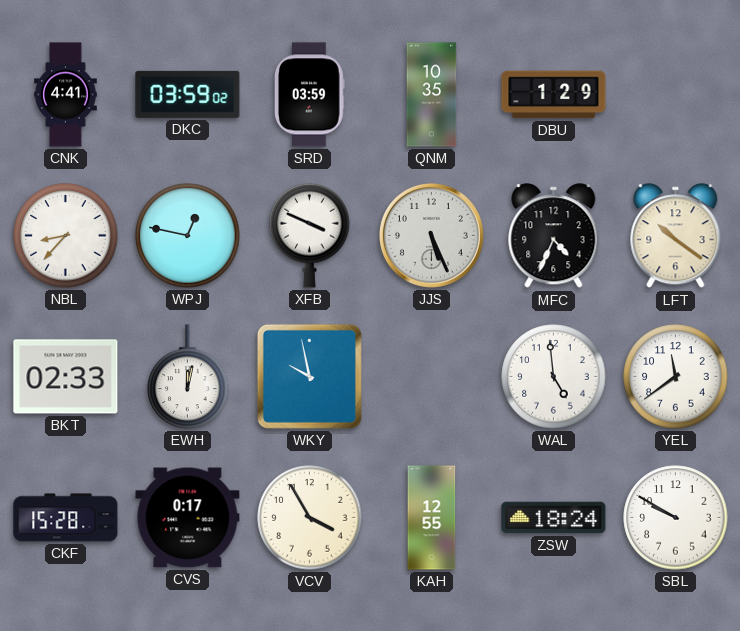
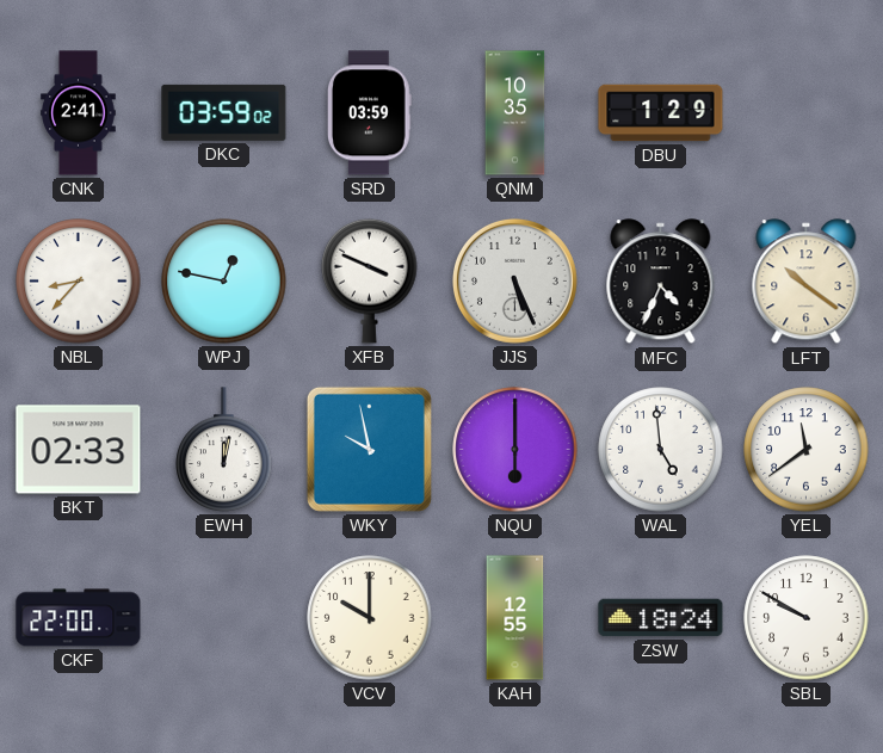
CNK: 4:41 -> 2:41 (79, 113)
NQU: none -> 6:00 (515, 450)
CKF: 15:28 -> 22:00 (79, 618)
CVS: 0:17 -> none (188, 518)
VCV: 3:55 -> 10:00 (370, 618)
